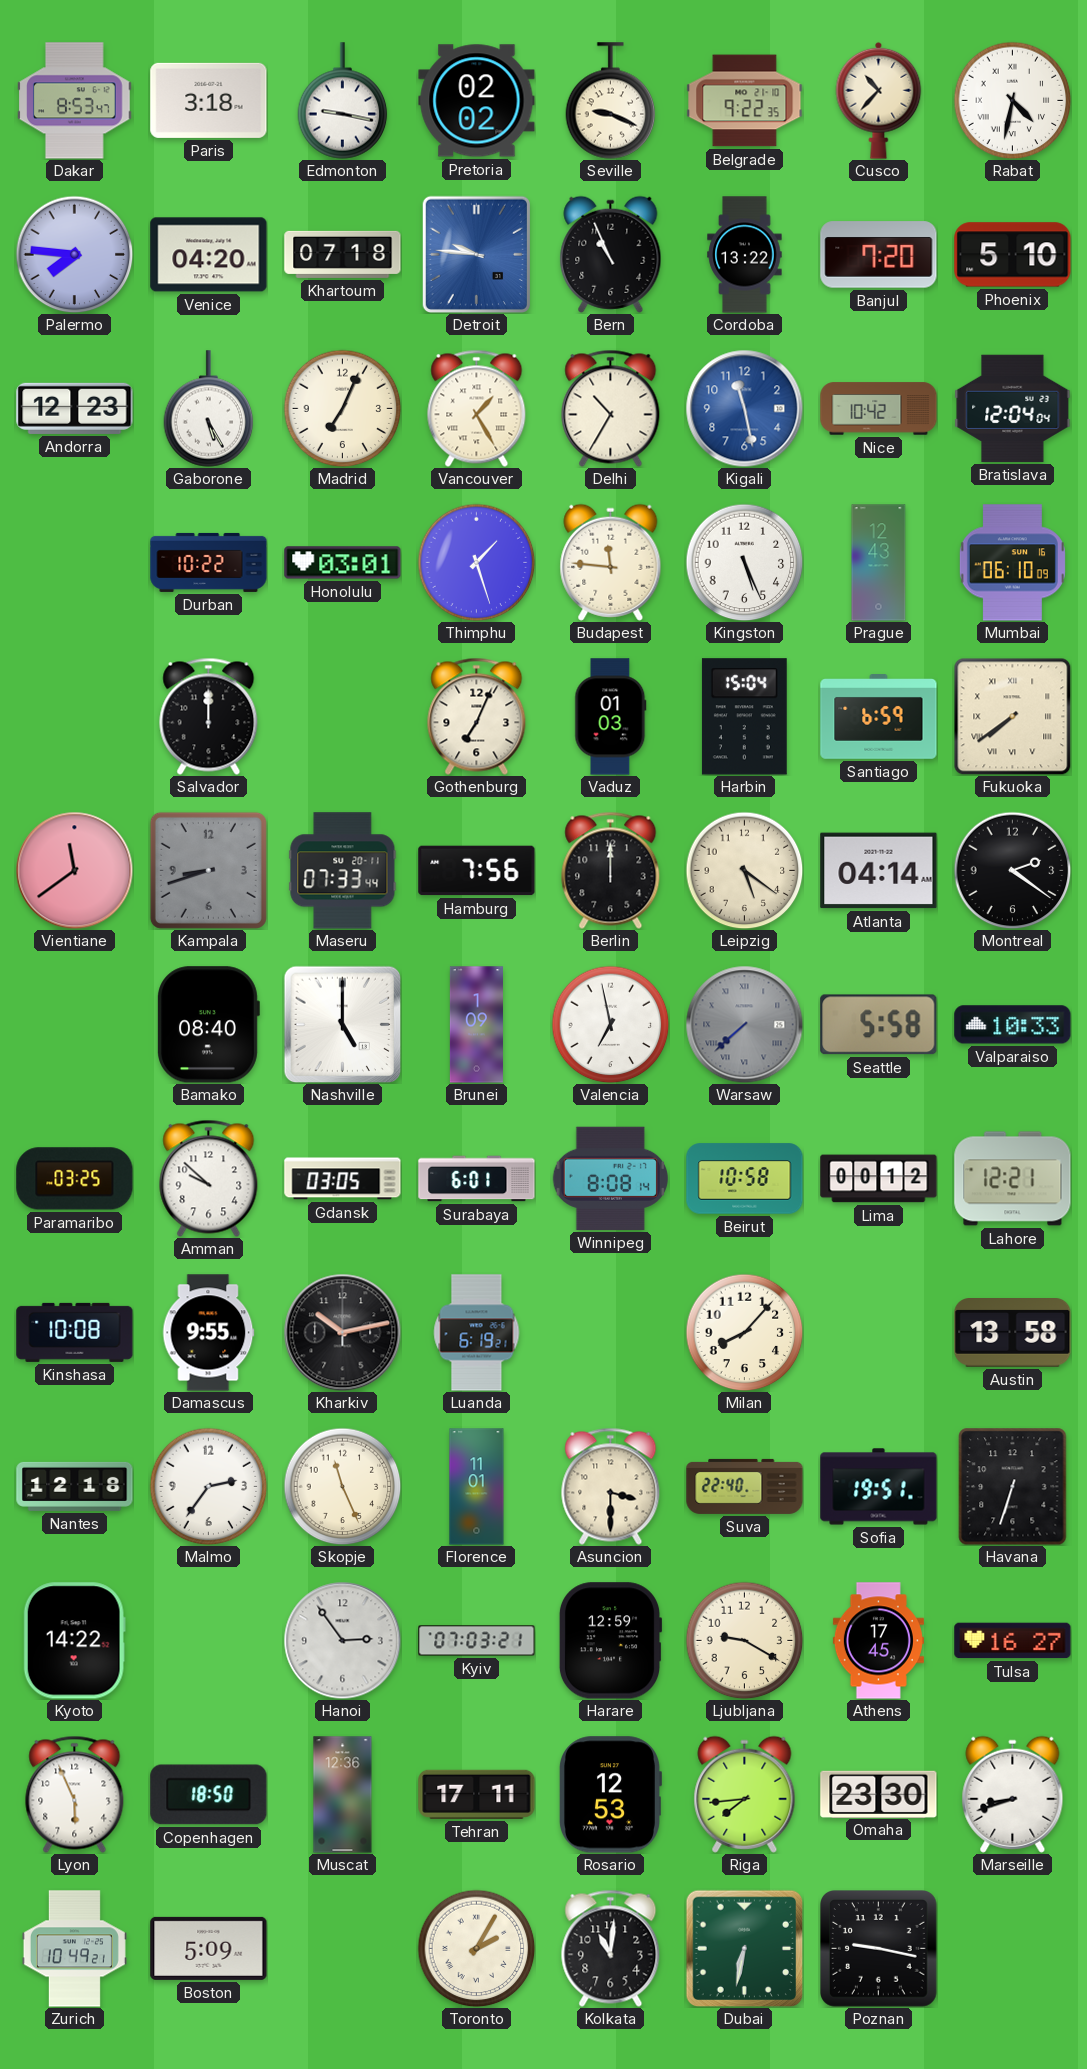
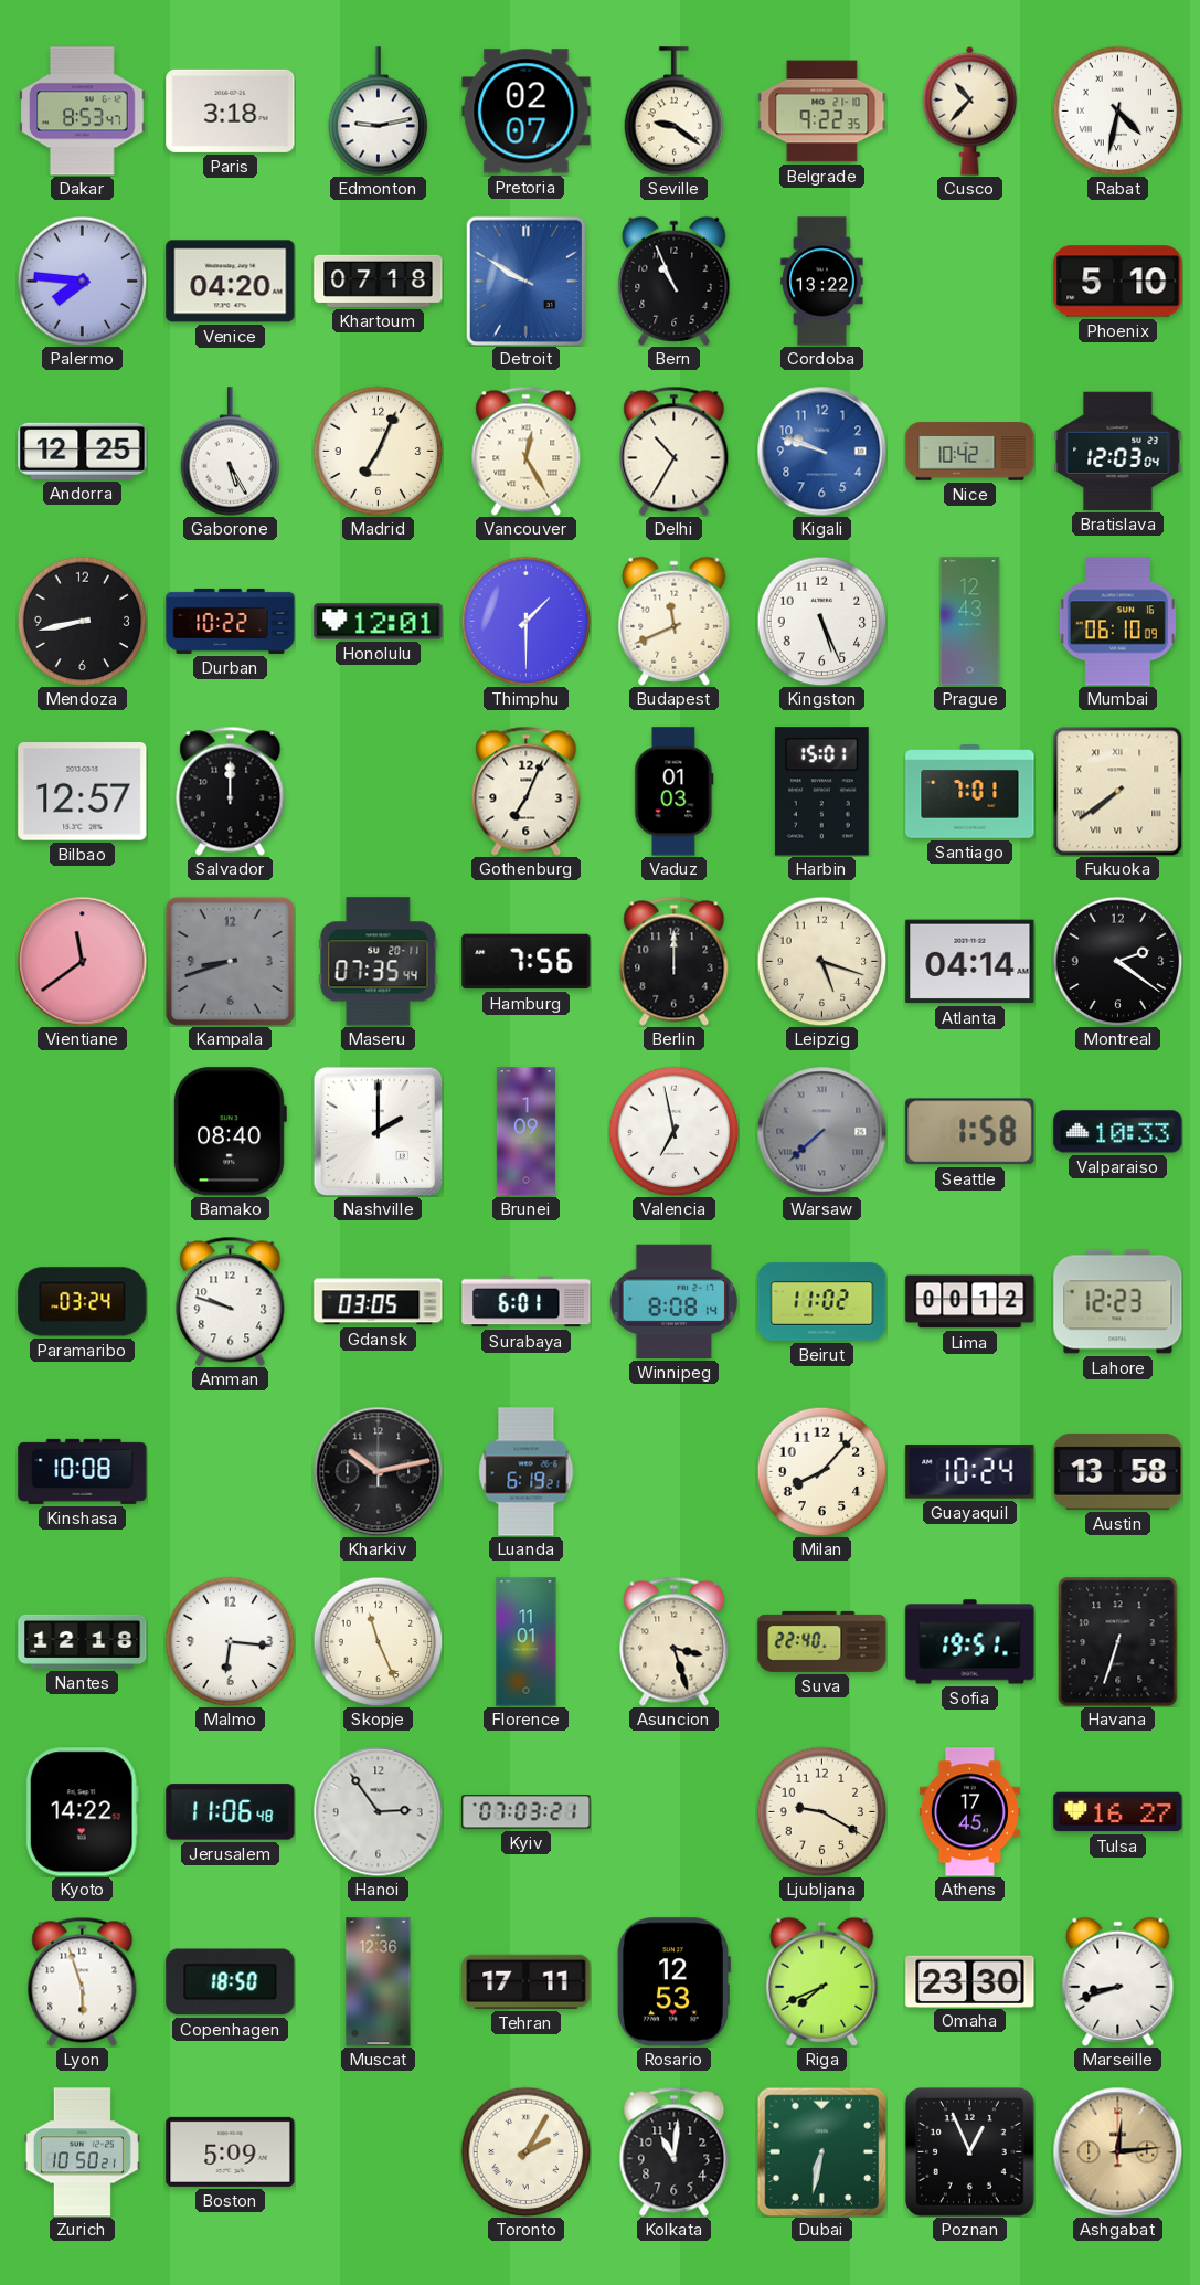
Edmonton: 9:17 -> 9:13 (379, 112)
Pretoria: 02:02 -> 02:07 (527, 112)
Seville: 9:19 -> 9:21 (675, 112)
Detroit: 9:46 -> 9:50 (525, 281)
Banjul: 7:20 -> none (879, 255)
Andorra: 12:23 -> 12:25 (83, 451)
Vancouver: 1:25 -> 12:25 (527, 451)
Kigali: 11:28 -> 9:48 (821, 451)
Bratislava: 12:04 -> 12:03 (1118, 451)
Mendoza: none -> 8:43 (82, 621)
Honolulu: 03:01 -> 12:01 (379, 622)
Thimphu: 1:27 -> 1:30 (525, 621)
Budapest: 11:46 -> 11:41 (675, 621)
Bilbao: none -> 12:57 (83, 792)
Harbin: 15:04 -> 15:01 (821, 792)
Santiago: 6:59 -> 7:01 (970, 792)
Maseru: 07:33 -> 07:35 (379, 962)
Leipzig: 5:21 -> 5:18 (821, 961)
Nashville: 5:00 -> 2:00 (378, 1131)
Seattle: 5:58 -> 1:58 (970, 1132)
Paramaribo: 03:25 -> 03:24 (83, 1302)
Amman: 9:52 -> 9:48 (231, 1301)
Beirut: 10:58 -> 11:02 (822, 1302)
Lahore: 12:21 -> 12:23 (1118, 1302)
Damascus: 9:55 -> none (208, 1333)
Guayaquil: none -> 10:24 (970, 1472)
Malmo: 2:36 -> 6:16 (230, 1641)
Asuncion: 3:30 -> 3:27 (675, 1641)
Jerusalem: none -> 11:06 (231, 1812)
Harare: 12:59 -> none (610, 1641)
Lyon: 5:56 -> 5:57 (83, 1981)
Riga: 7:44 -> 7:41 (822, 1981)
Zurich: 10:49 -> 10:50 (82, 2152)
Poznan: 9:17 -> 12:56 (970, 2152)
Ashgabat: none -> 12:14 (1117, 2151)
